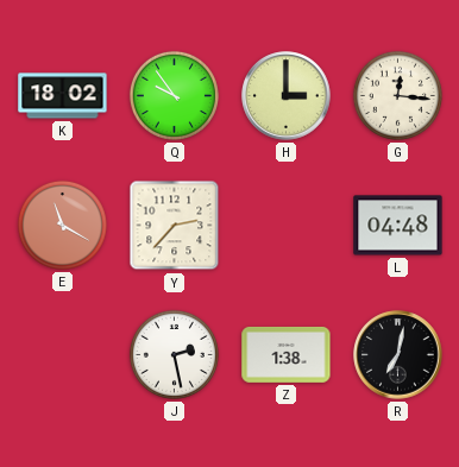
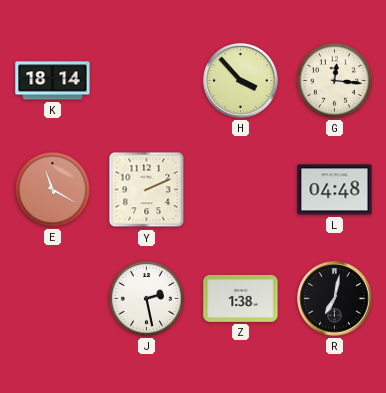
K: 18:02 -> 18:14 (53, 81)
Q: 9:54 -> none (174, 95)
H: 3:00 -> 3:53 (241, 81)
Y: 2:37 -> 2:11 (147, 190)
